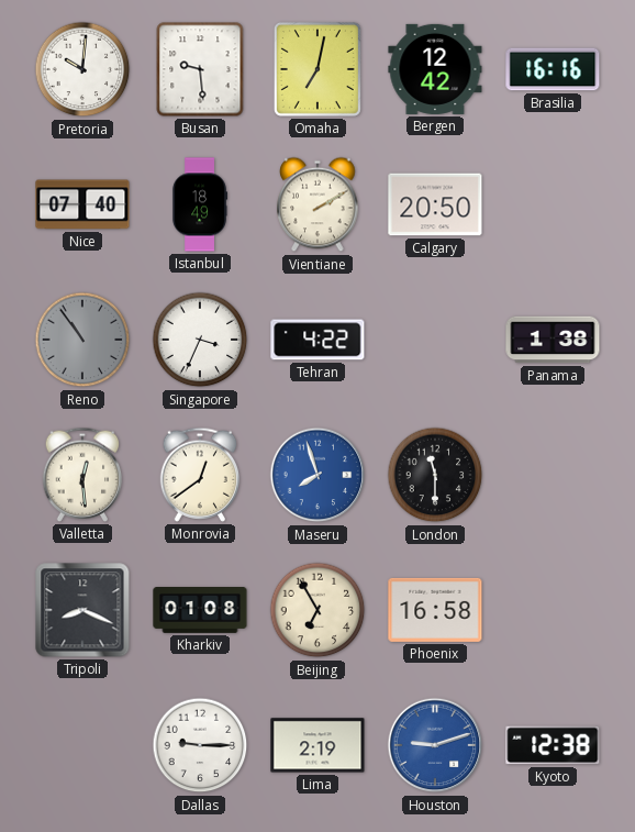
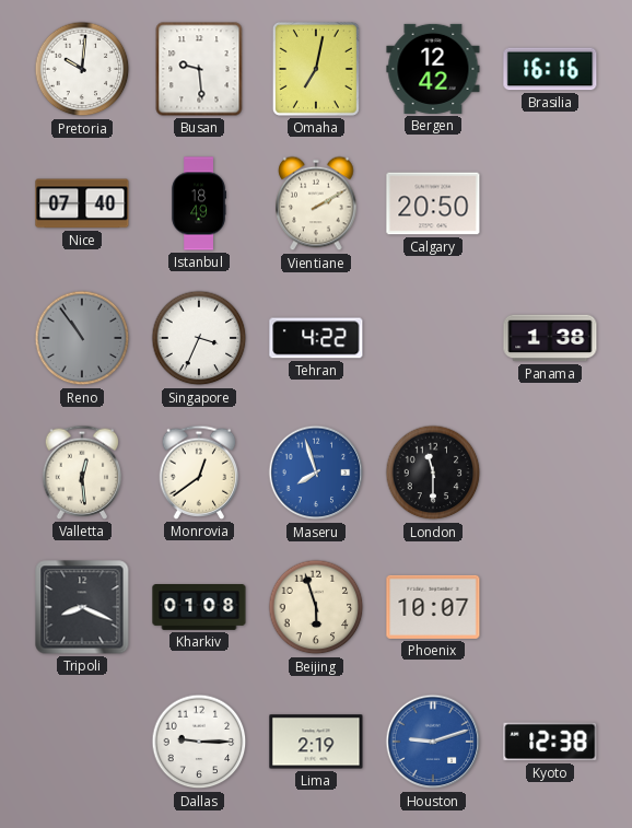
Beijing: 6:55 -> 5:57 (316, 607)
Phoenix: 16:58 -> 10:07 (433, 607)
